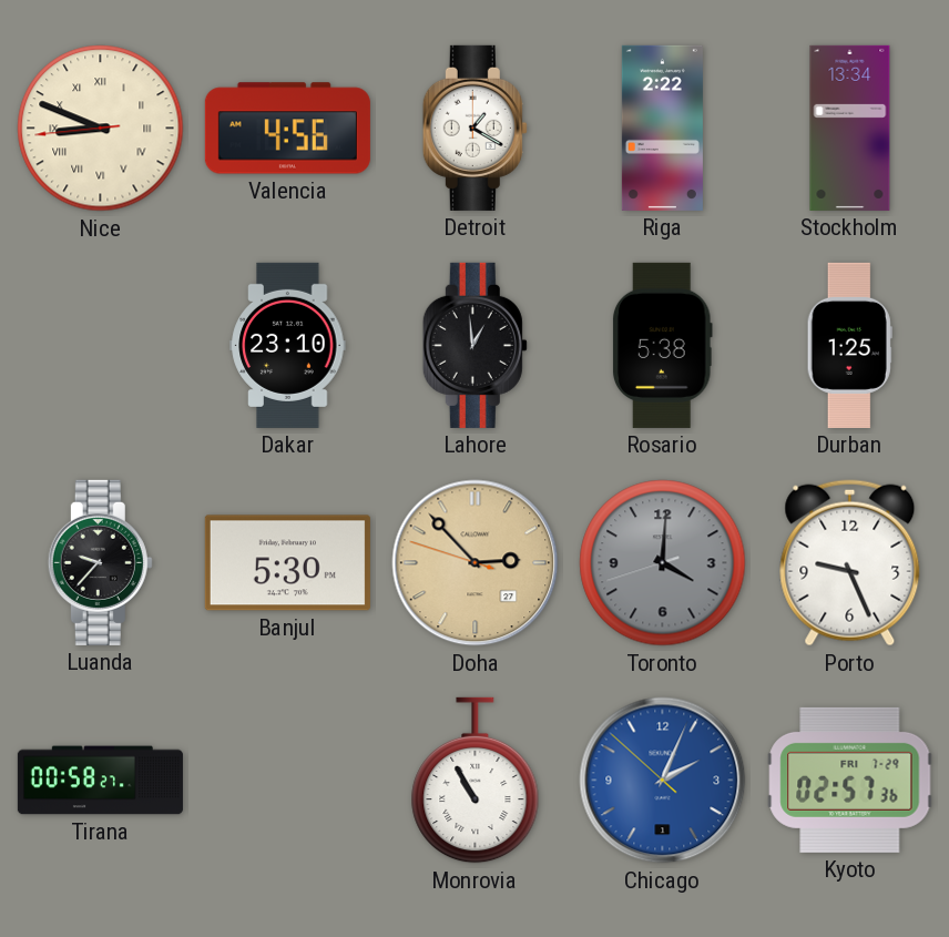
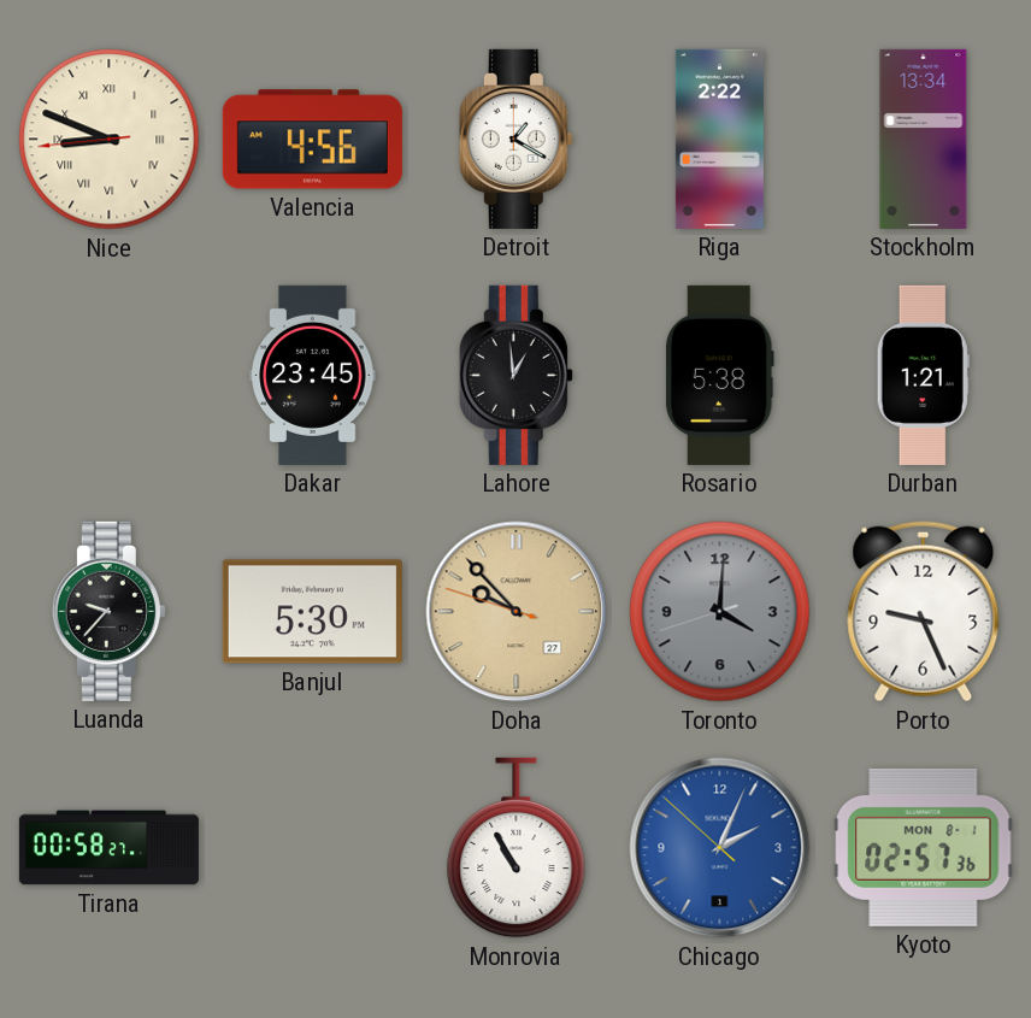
Dakar: 23:10 -> 23:45 (313, 375)
Durban: 1:25 -> 1:21 (923, 375)
Doha: 2:52 -> 9:52 (517, 612)
Kyoto date: FRI 7-29 -> MON 8-1 (924, 847)
